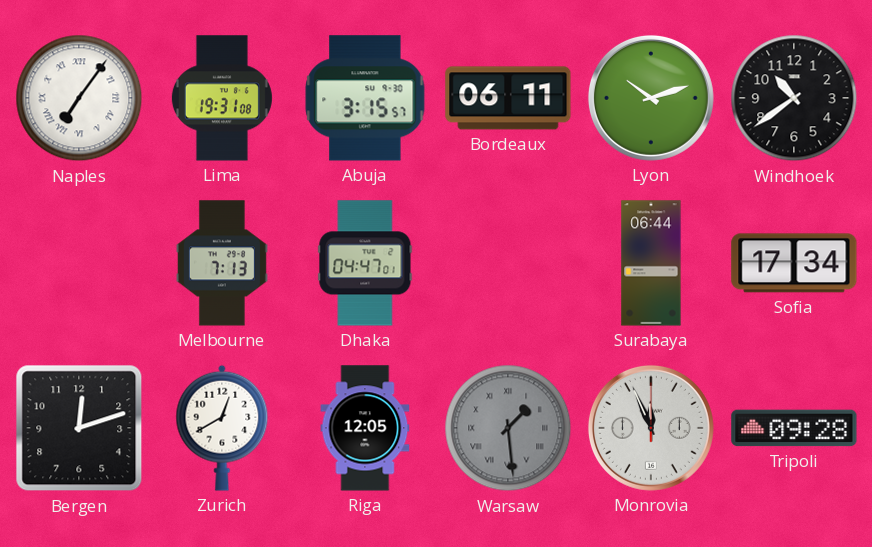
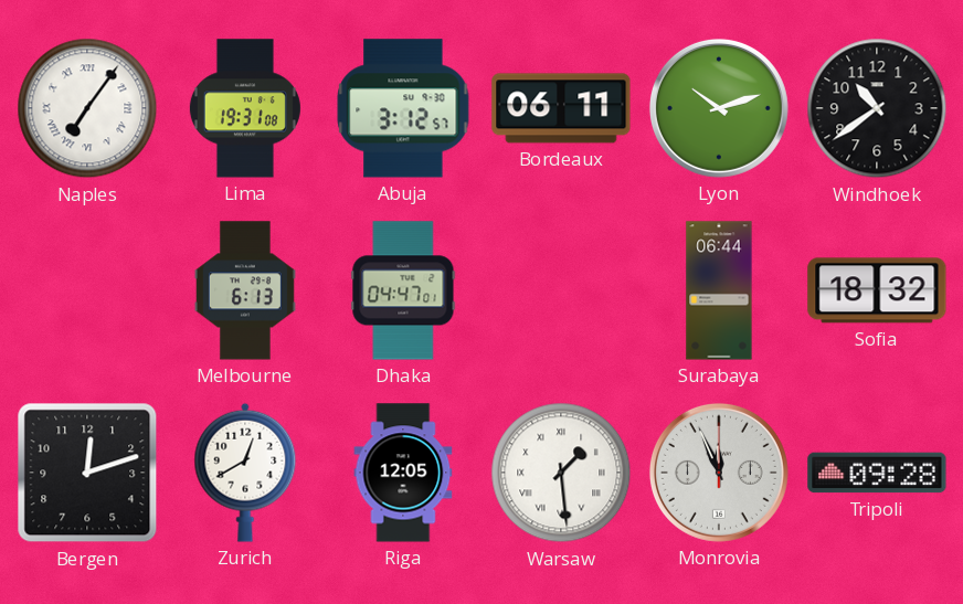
Abuja: 3:15 -> 3:12 (403, 108)
Melbourne: 7:13 -> 6:13 (245, 290)
Sofia: 17:34 -> 18:32 (877, 290)
Warsaw dial: grey -> white (561, 473)
